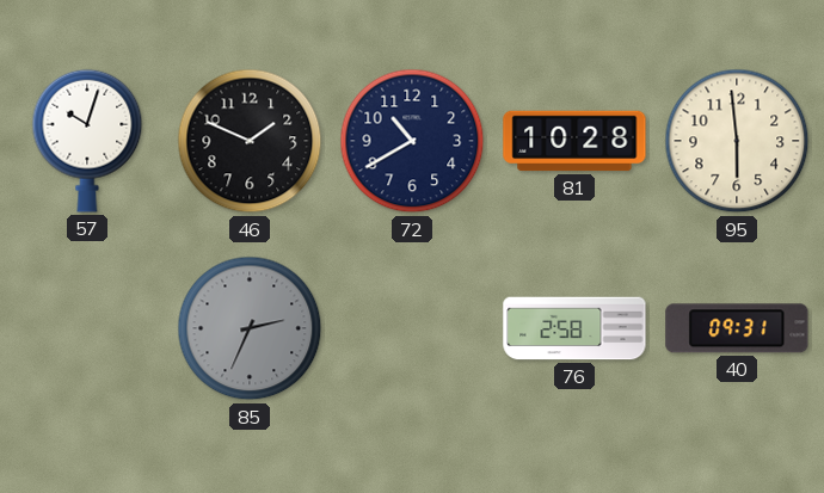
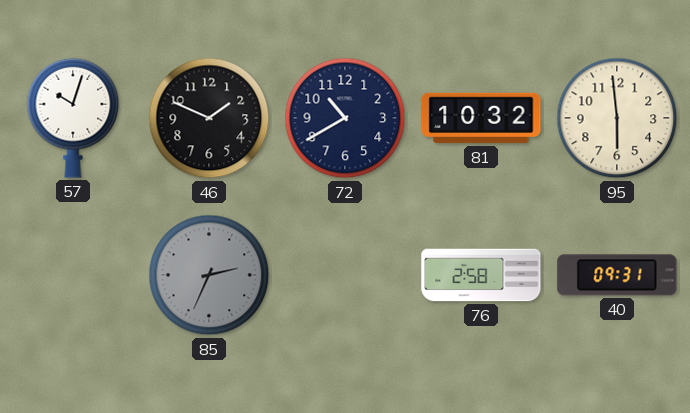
81: 10:28 -> 10:32 (481, 118)
